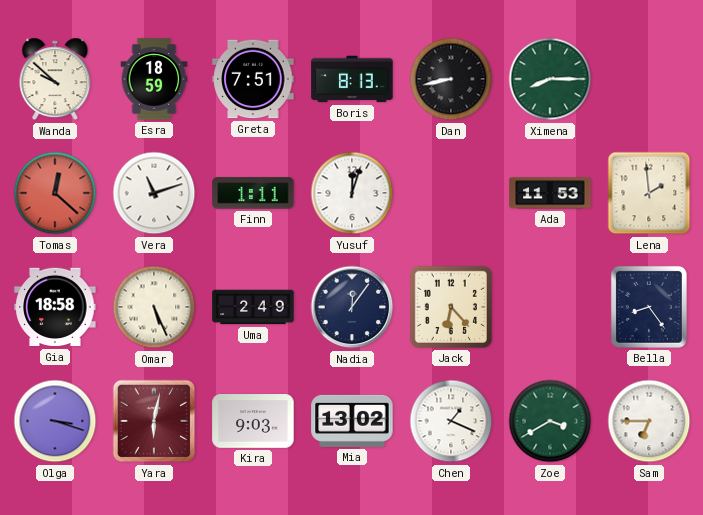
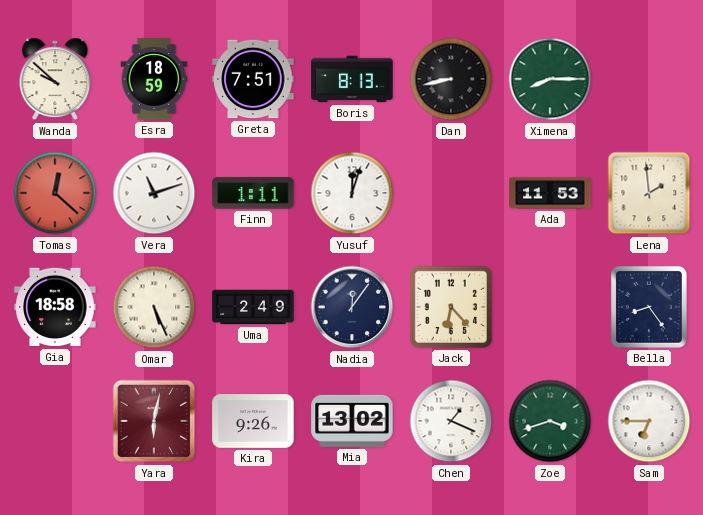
Olga: 3:18 -> none (55, 421)
Kira: 9:03 -> 9:26 (253, 421)
Zoe: 3:40 -> 3:42 (550, 421)
